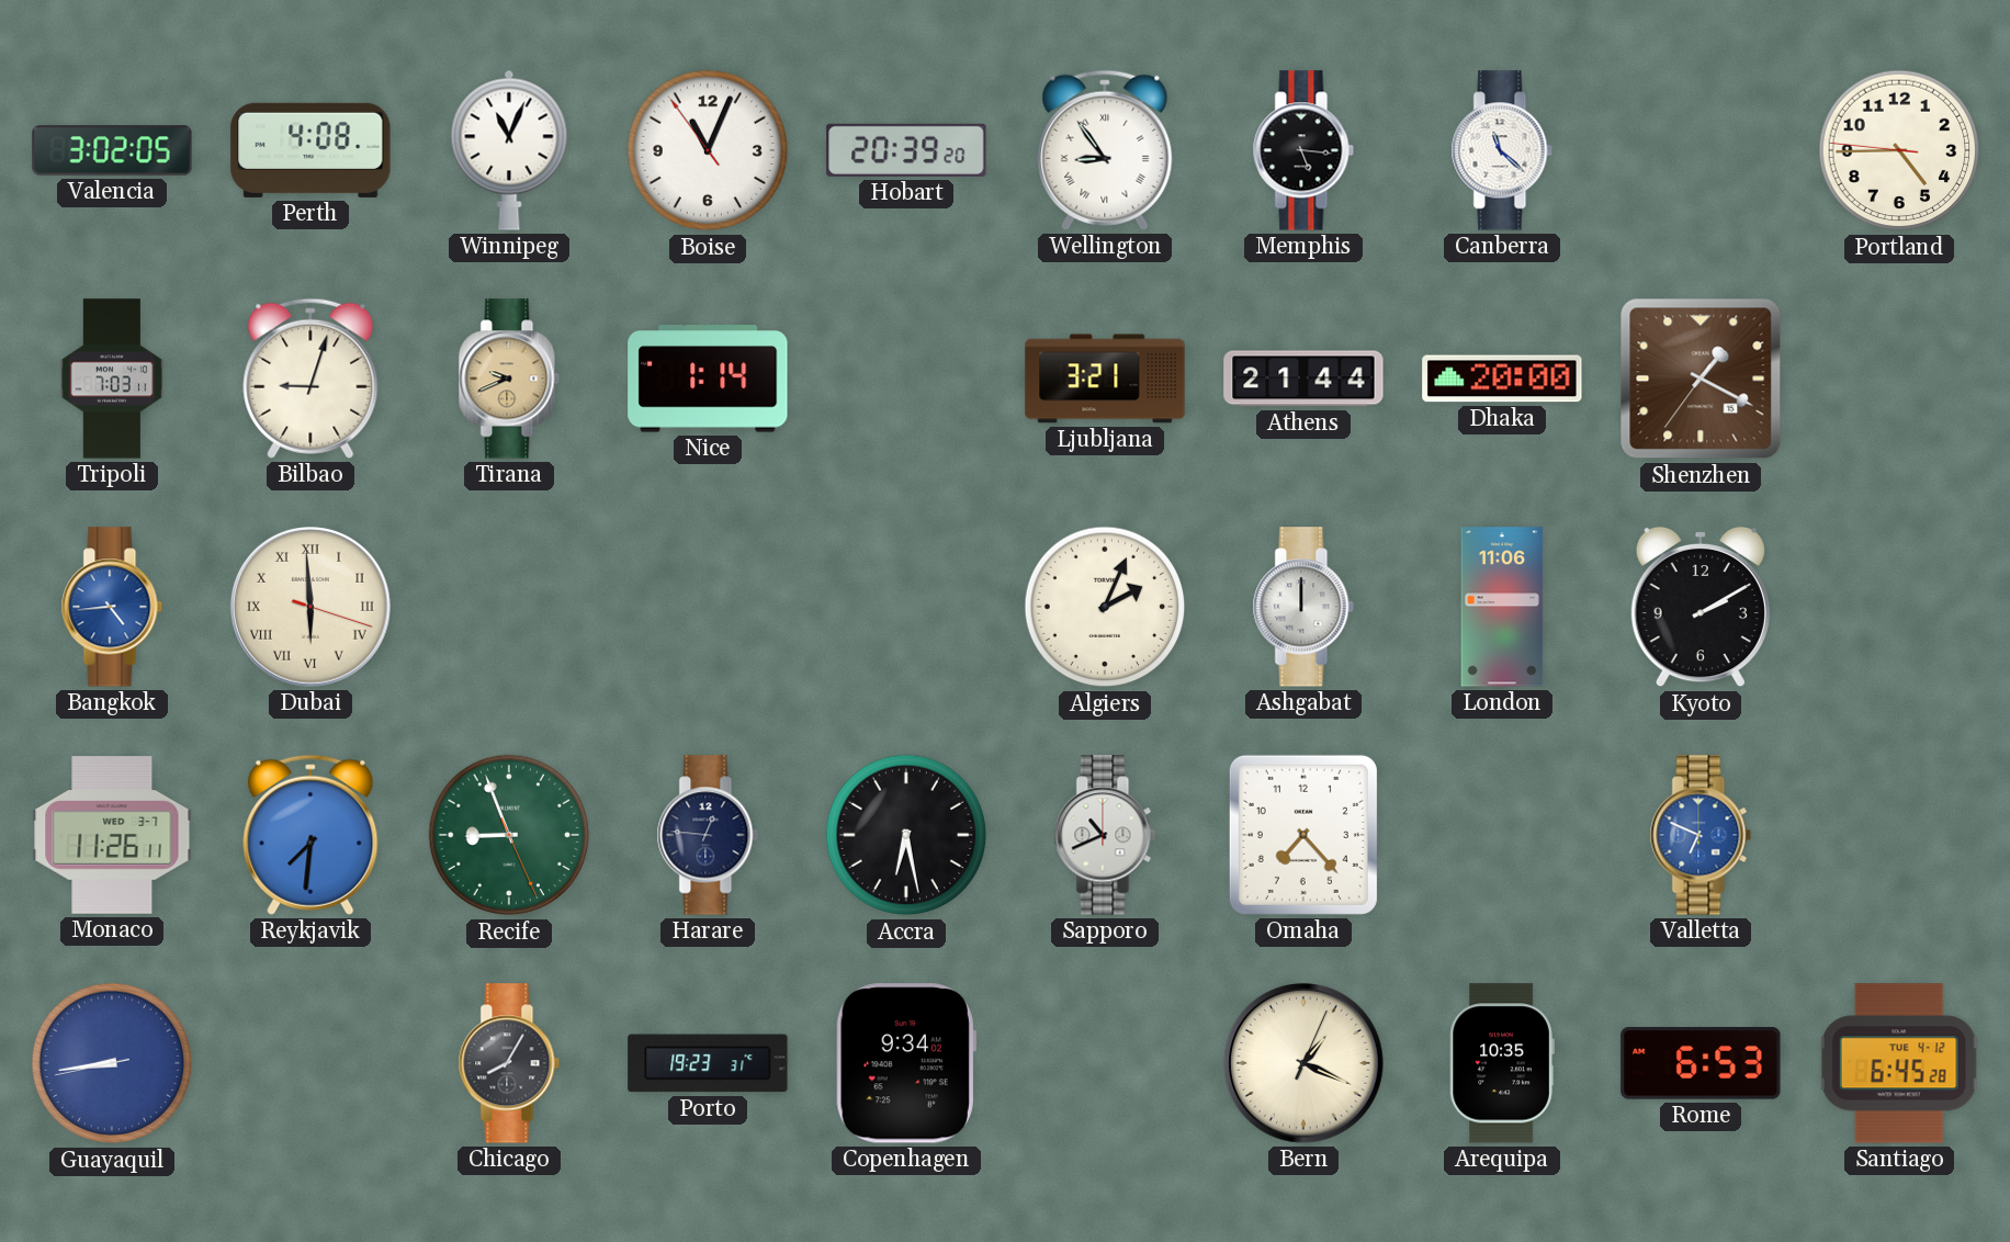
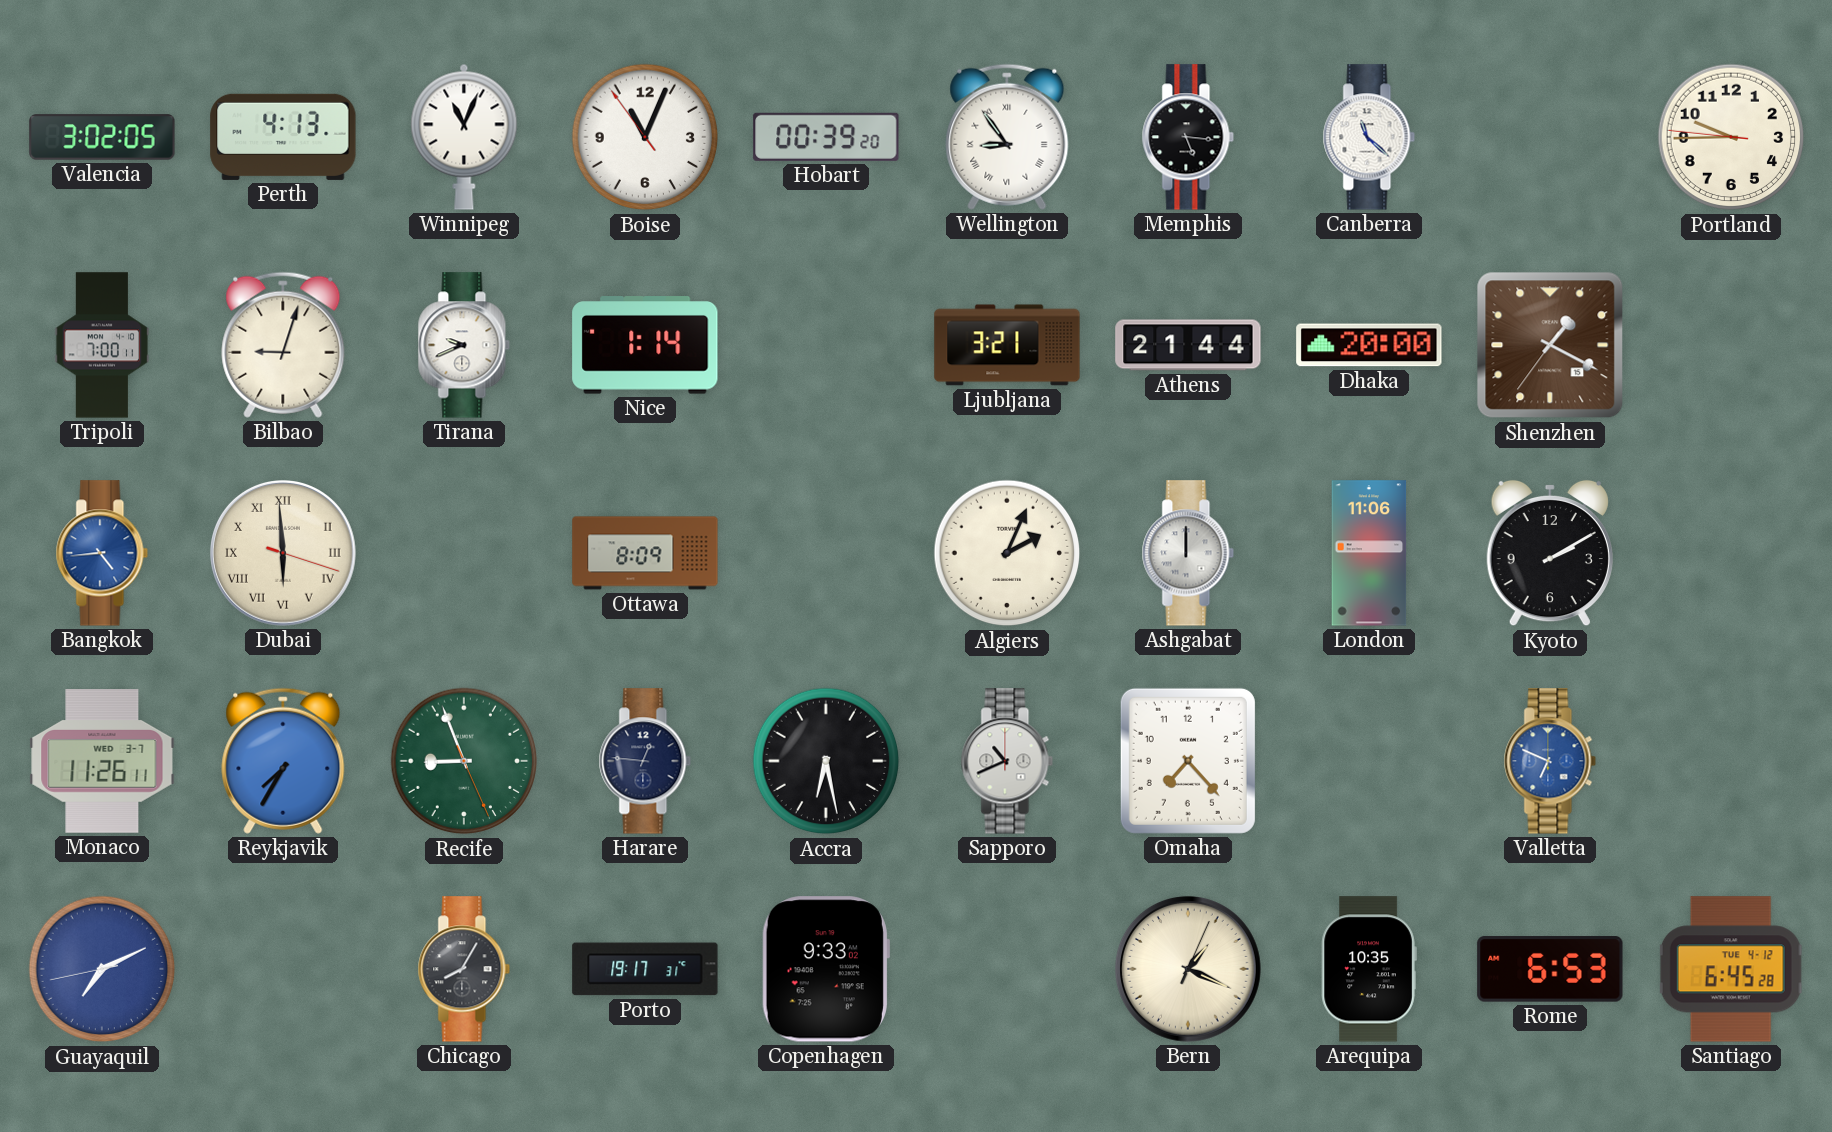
Perth: 4:08 -> 4:13 (283, 137)
Hobart: 20:39 -> 00:39 (826, 137)
Portland: 4:44 -> 9:44 (1731, 137)
Tripoli: 7:03 -> 7:00 (102, 345)
Tirana dial: champagne -> white (464, 345)
Ottawa: none -> 8:09 (645, 553)
Reykjavik: 7:31 -> 7:35 (283, 761)
Guayaquil: 8:43 -> 7:10 (102, 969)
Porto: 19:23 -> 19:17 (645, 969)
Copenhagen: 9:34 -> 9:33 (826, 969)
